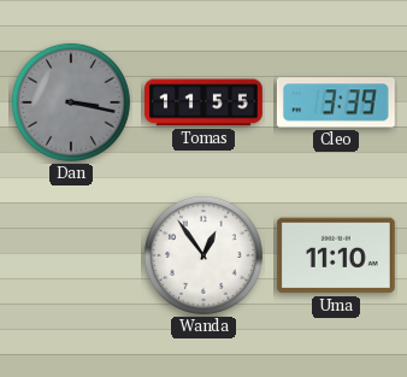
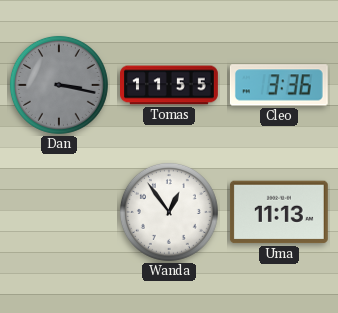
Cleo: 3:39 -> 3:36 (279, 85)
Uma: 11:10 -> 11:13 (279, 212)
